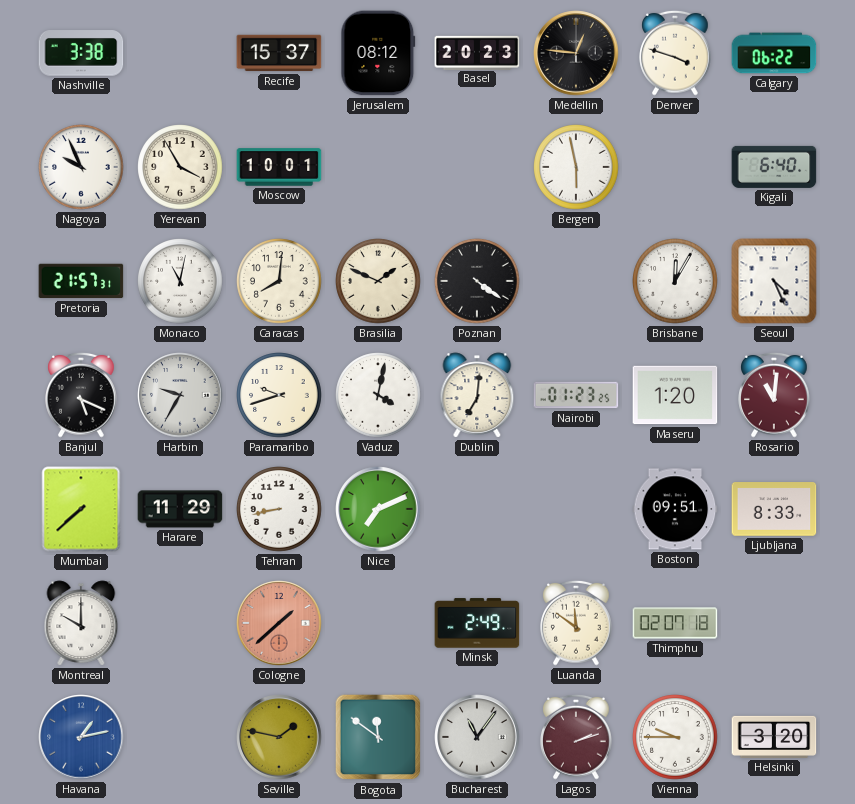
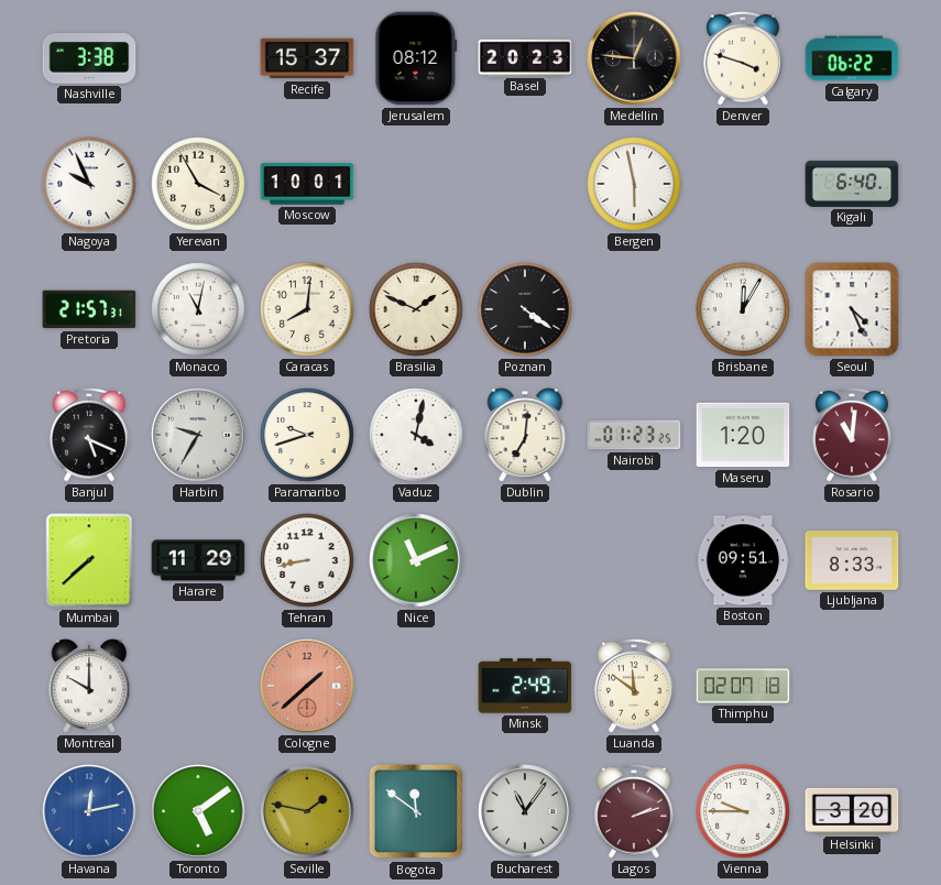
Nice: 7:11 -> 11:11 (416, 560)
Havana: 1:13 -> 12:13 (89, 811)
Toronto: none -> 5:09 (198, 811)
